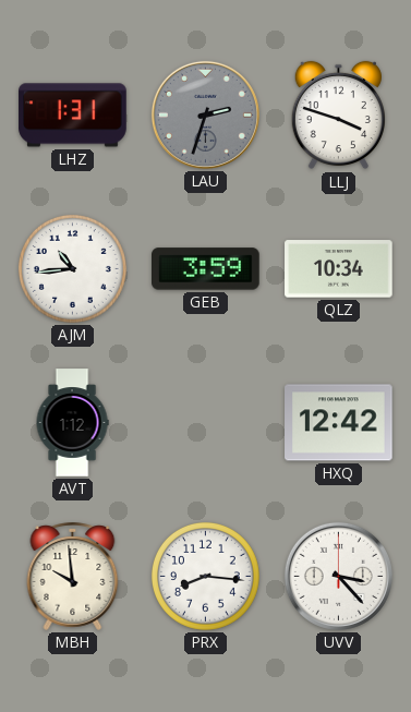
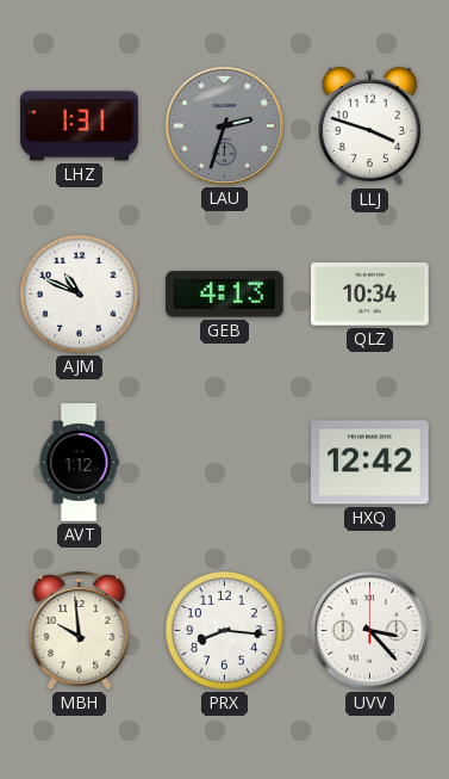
AJM: 10:44 -> 10:49 (79, 293)
GEB: 3:59 -> 4:13 (225, 295)
